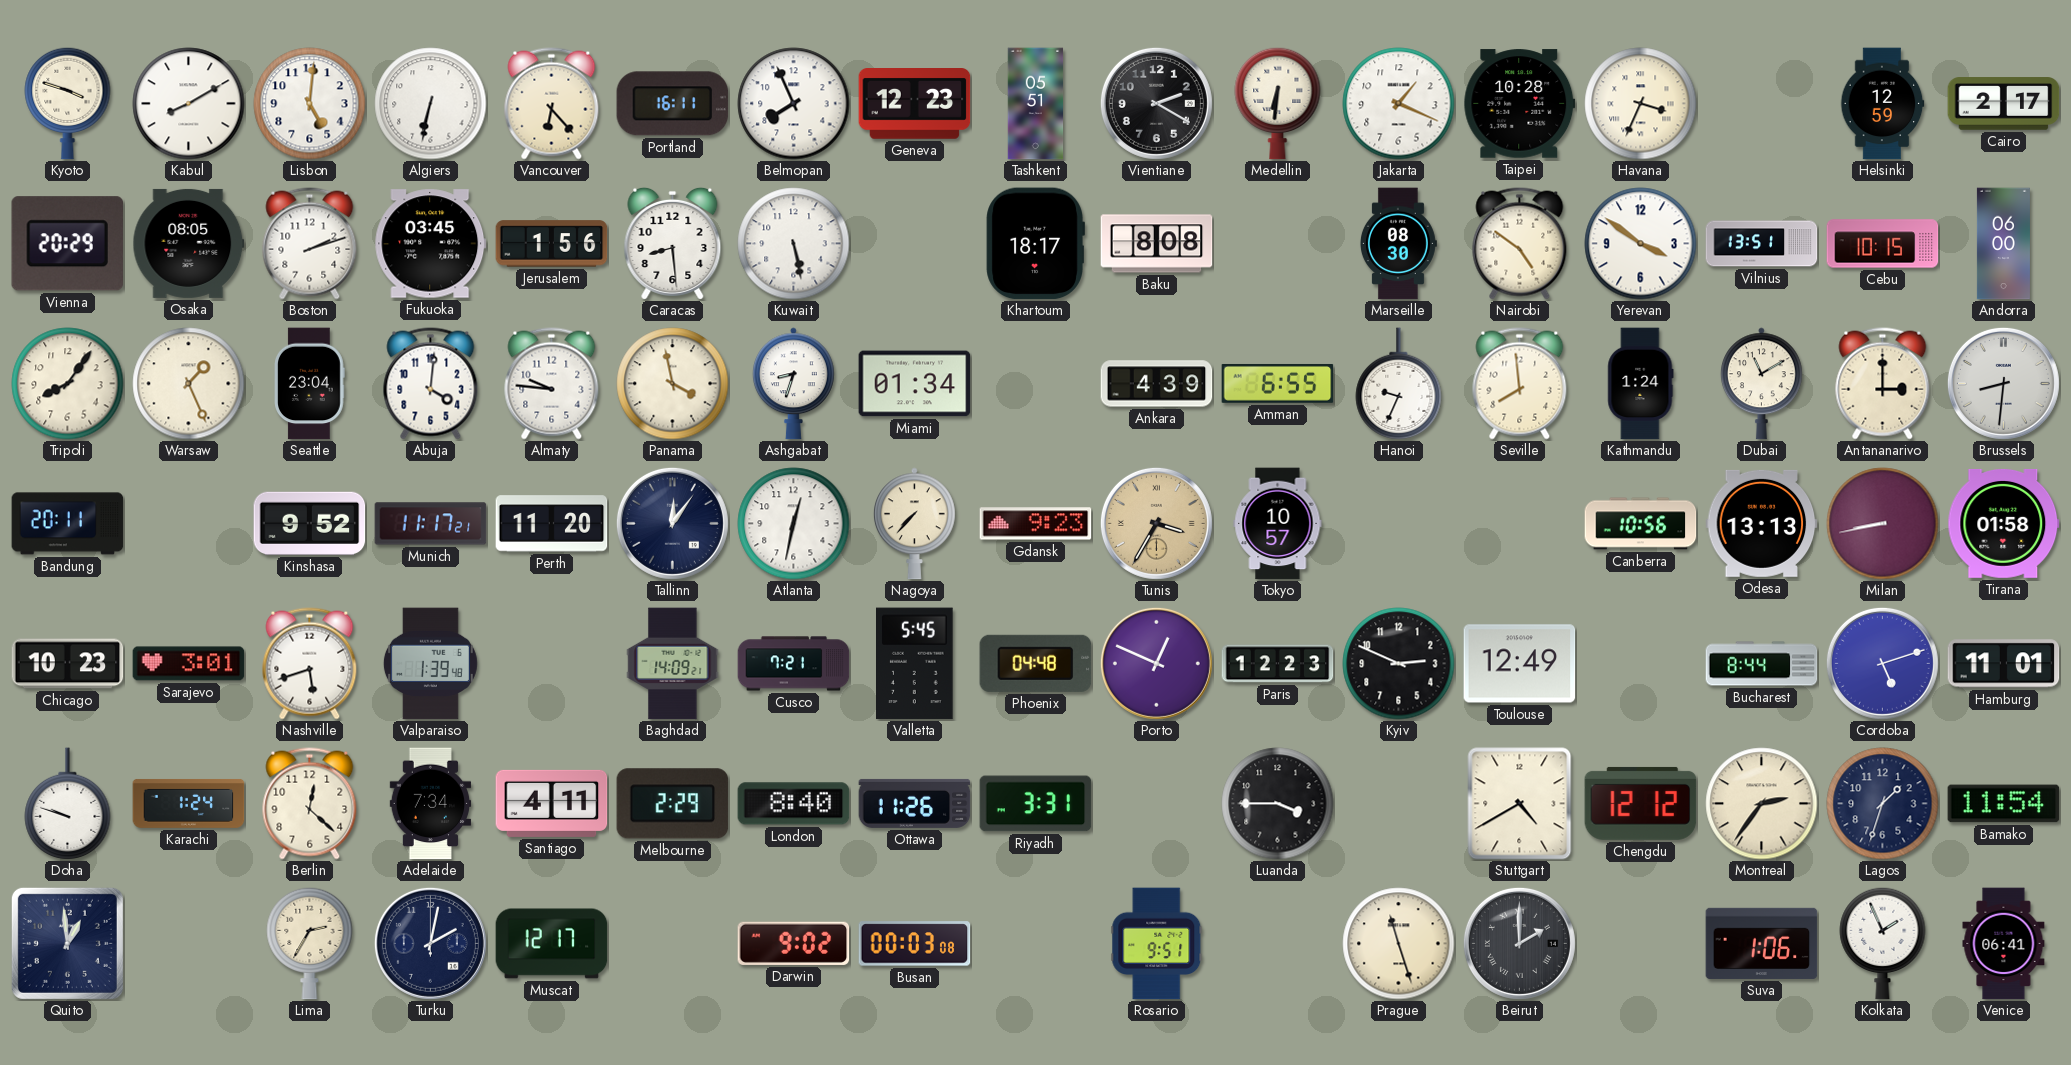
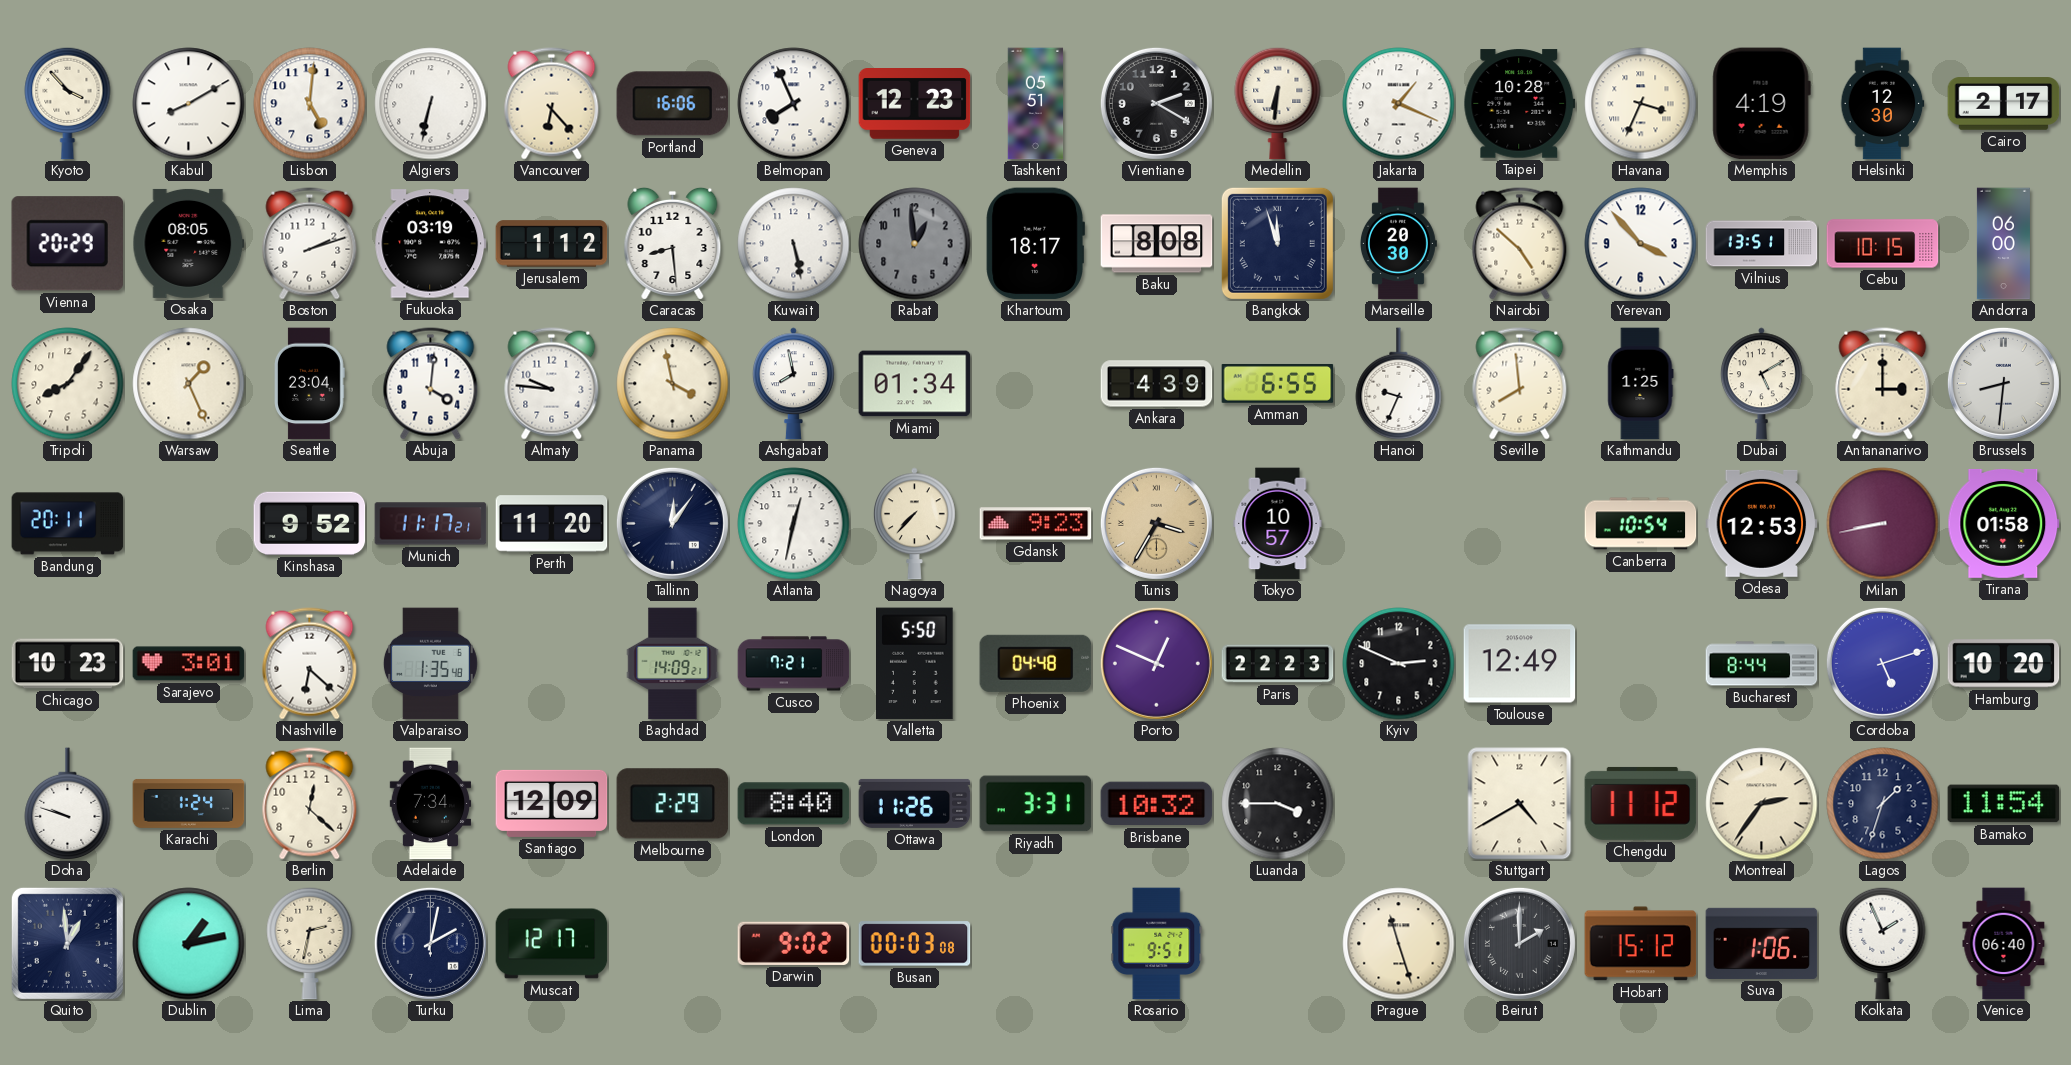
Kyoto: 3:48 -> 3:53 (68, 103)
Portland: 16:11 -> 16:06 (673, 104)
Memphis: none -> 4:19 (1761, 104)
Helsinki: 12:59 -> 12:30 (1882, 104)
Fukuoka: 03:45 -> 03:19 (431, 244)
Jerusalem: 1:56 -> 1:12 (552, 244)
Rabat: none -> 12:59 (915, 244)
Bangkok: none -> 11:57 (1277, 243)
Marseille: 08:30 -> 20:30 (1398, 244)
Nairobi: 4:51 -> 4:52 (1520, 244)
Yerevan: 3:51 -> 3:53 (1641, 244)
Ashgabat: 8:33 -> 7:58 (793, 384)
Kathmandu: 1:24 -> 1:25 (1641, 384)
Dubai: 11:10 -> 5:10 (1761, 384)
Canberra: 10:56 -> 10:54 (1641, 524)
Odesa: 13:13 -> 12:53 (1762, 523)
Nashville: 5:42 -> 6:22 (310, 664)
Valparaiso: 1:39 -> 1:35 (430, 664)
Valletta: 5:45 -> 5:50 (915, 664)
Paris: 12:23 -> 22:23 (1278, 664)
Hamburg: 11:01 -> 10:20 (2004, 664)
Santiago: 4:11 -> 12:09 (552, 803)
Brisbane: none -> 10:32 (1157, 804)
Chengdu: 12:12 -> 11:12 (1641, 803)
Dublin: none -> 1:13 (189, 944)
Lima: 2:35 -> 2:32 (310, 943)
Hobart: none -> 15:12 (1641, 944)
Venice: 06:41 -> 06:40 (2004, 944)
